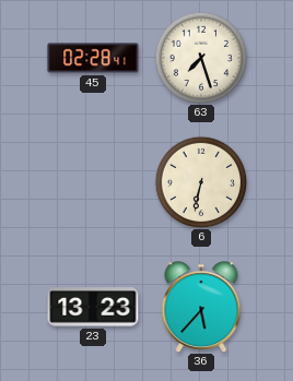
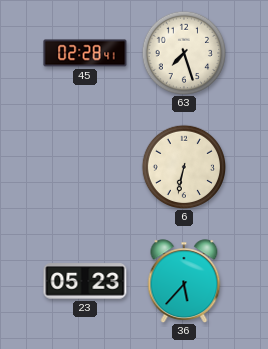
23: 13:23 -> 05:23 (85, 281)
